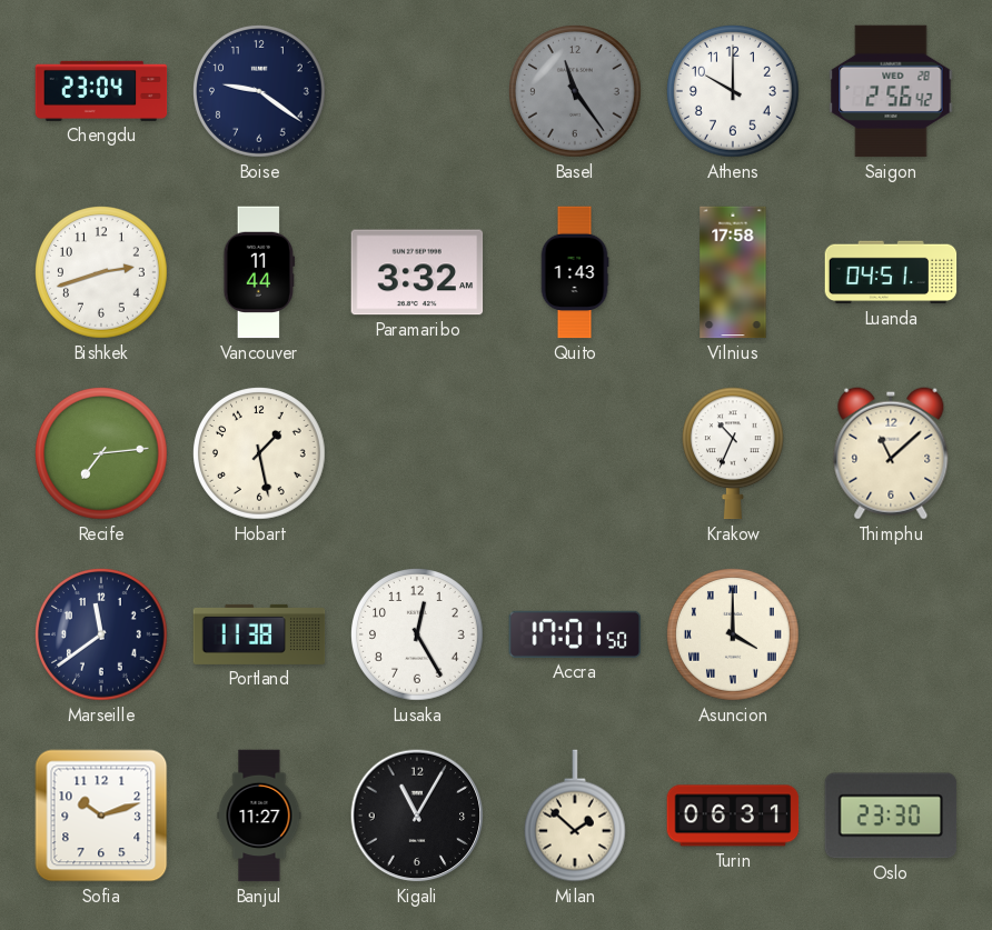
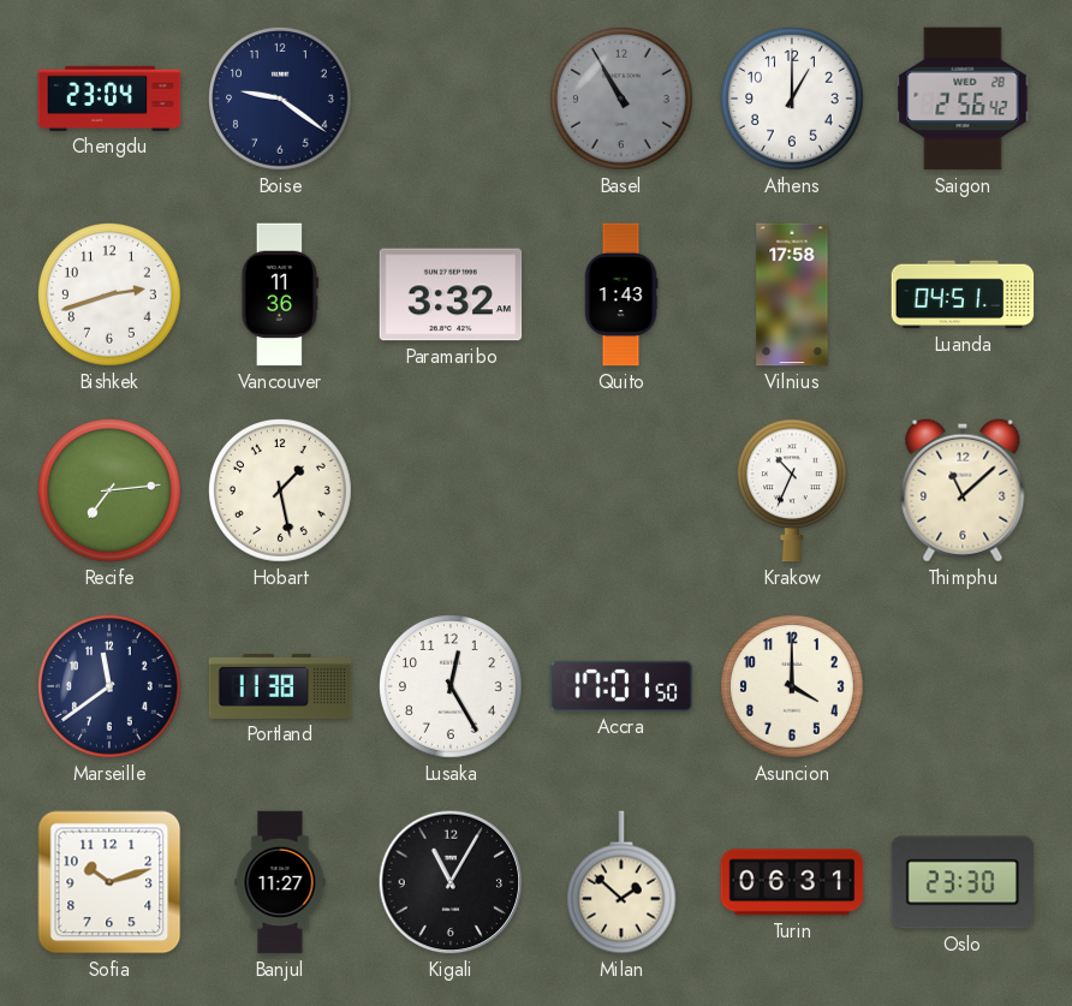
Basel: 11:24 -> 10:55 (623, 100)
Athens: 10:00 -> 1:00 (793, 100)
Vancouver: 11:44 -> 11:36 (280, 294)
Asuncion numerals: Roman -> Arabic (793, 687)
